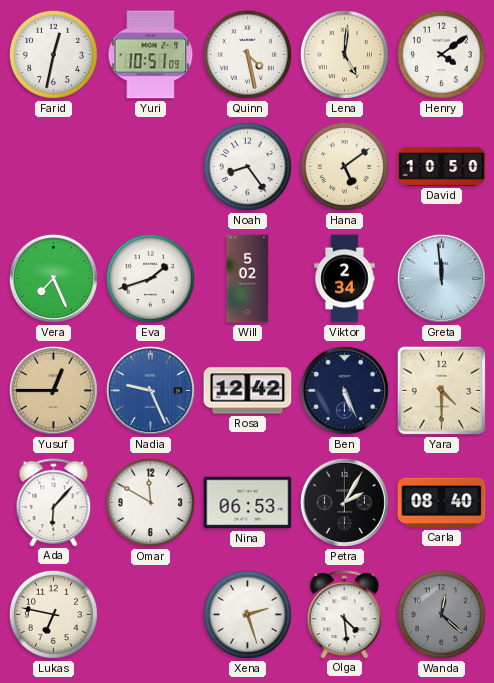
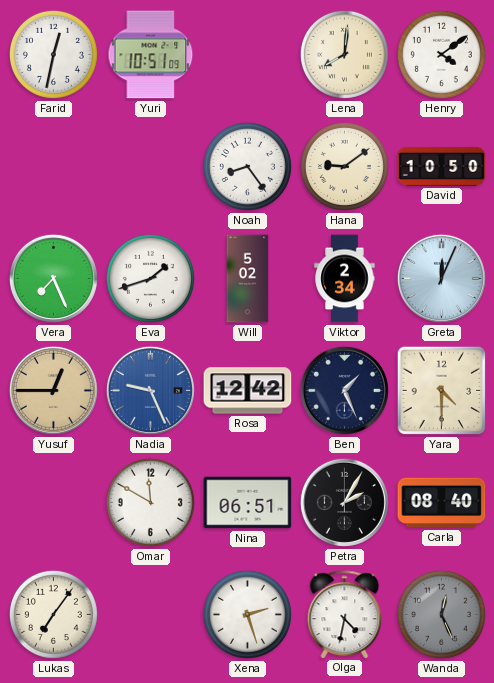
Quinn: 4:28 -> none (247, 54)
Lena: 5:01 -> 8:01 (344, 54)
Hana: 5:09 -> 9:09 (344, 166)
Greta: 11:59 -> 12:04 (441, 278)
Ben: 5:26 -> 1:26 (344, 390)
Ada: 6:07 -> none (54, 502)
Nina: 06:53 -> 06:51 (248, 503)
Lukas: 6:47 -> 7:06 (53, 614)
Olga: 4:29 -> 4:32 (345, 614)
Wanda: 12:22 -> 12:26 (441, 614)
